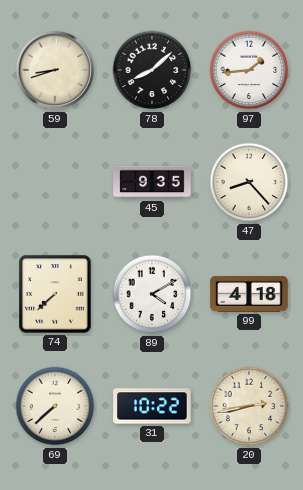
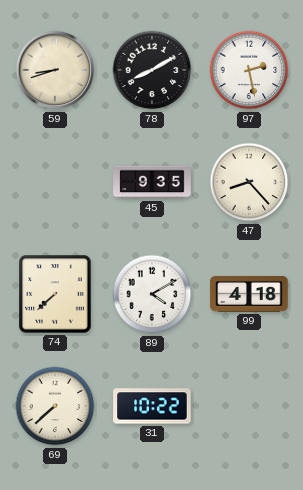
78: 8:08 -> 8:10 (152, 70)
97: 1:44 -> 2:28 (249, 70)
20: 2:43 -> none (249, 406)
